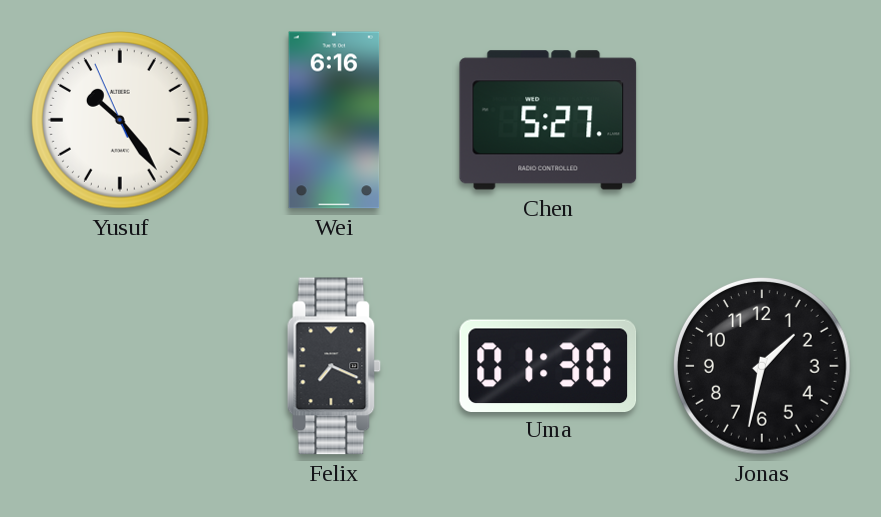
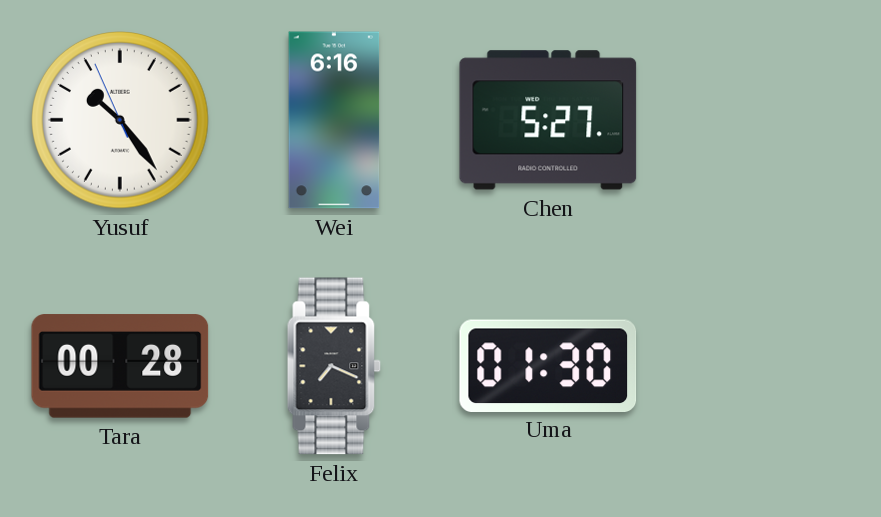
Tara: none -> 00:28 (120, 366)
Jonas: 1:32 -> none (763, 367)
